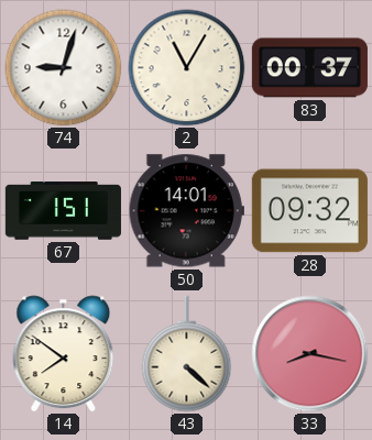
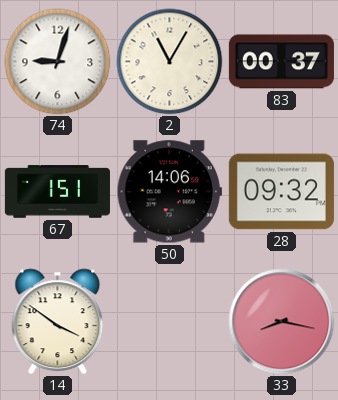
50: 14:01 -> 14:06 (169, 192)
14: 7:51 -> 3:51 (58, 322)
43: 4:22 -> none (187, 354)
